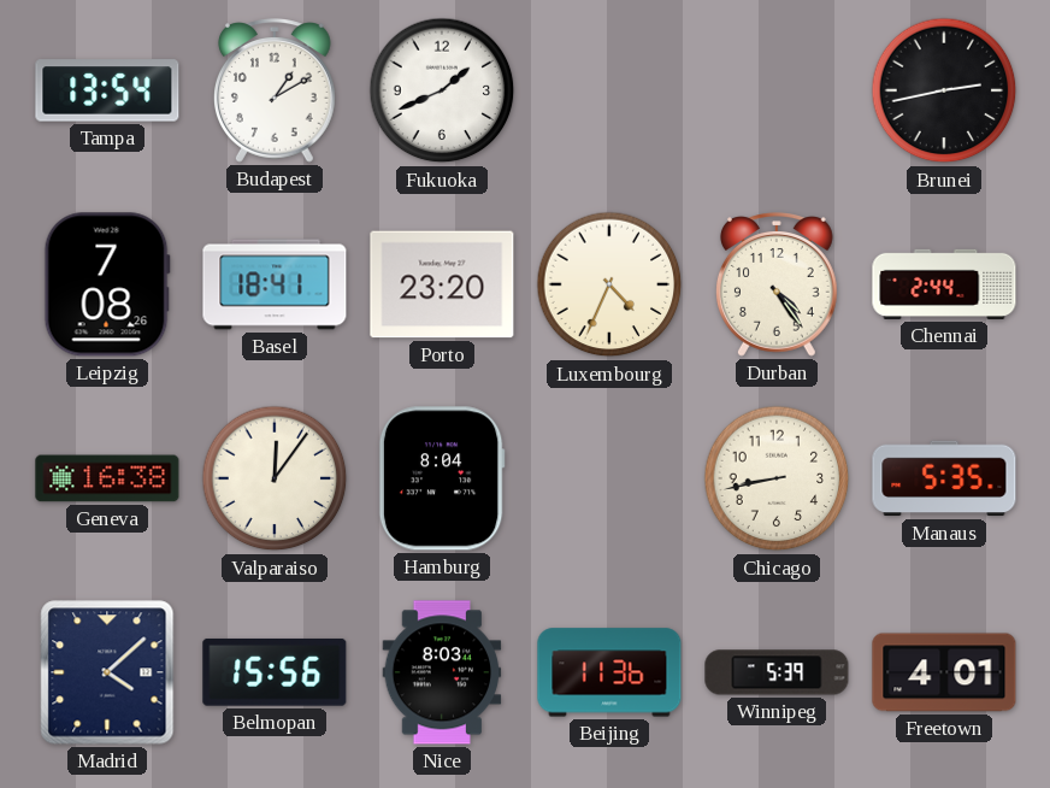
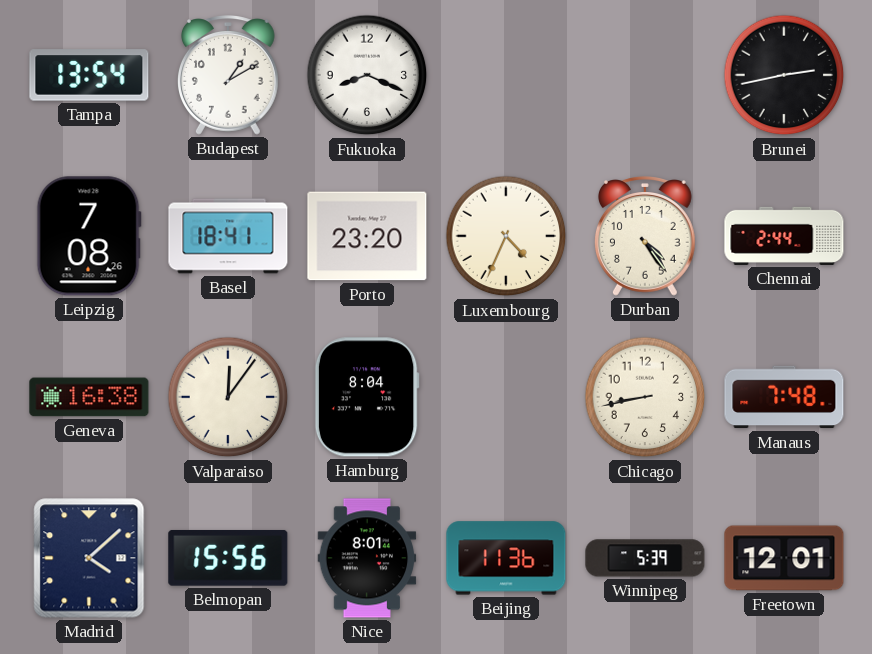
Fukuoka: 1:41 -> 8:19 (367, 75)
Manaus: 5:35 -> 7:48 (784, 397)
Nice: 8:03 -> 8:01 (367, 558)
Freetown: 4:01 -> 12:01 (784, 558)
